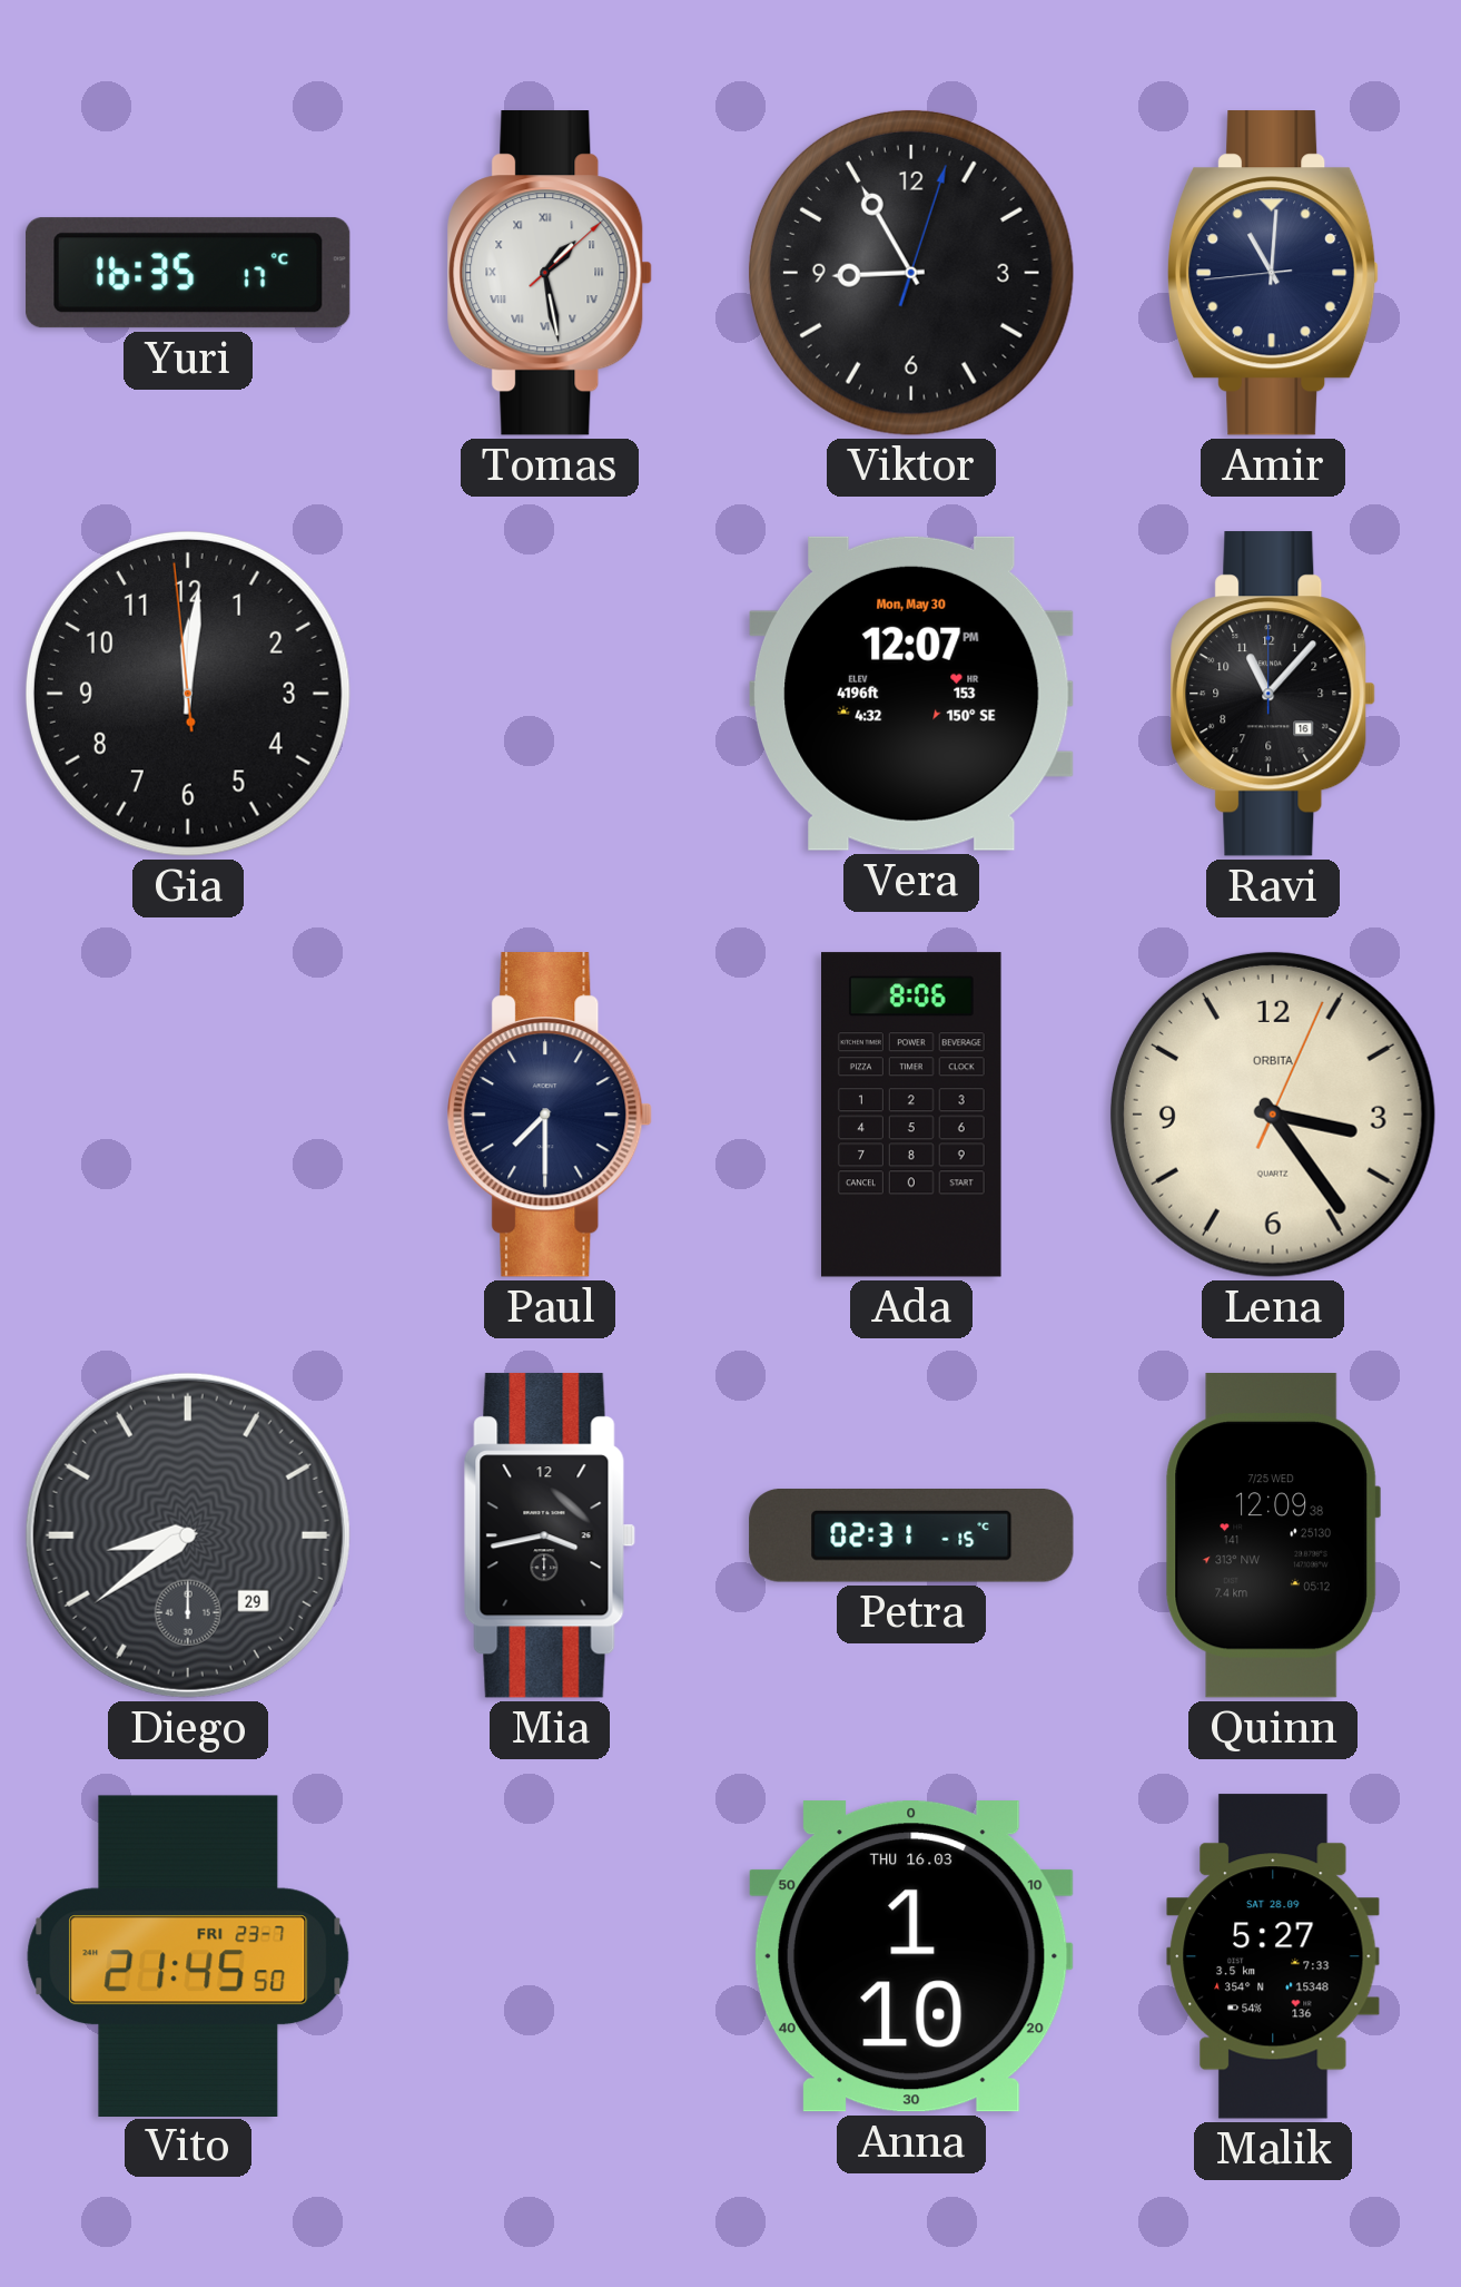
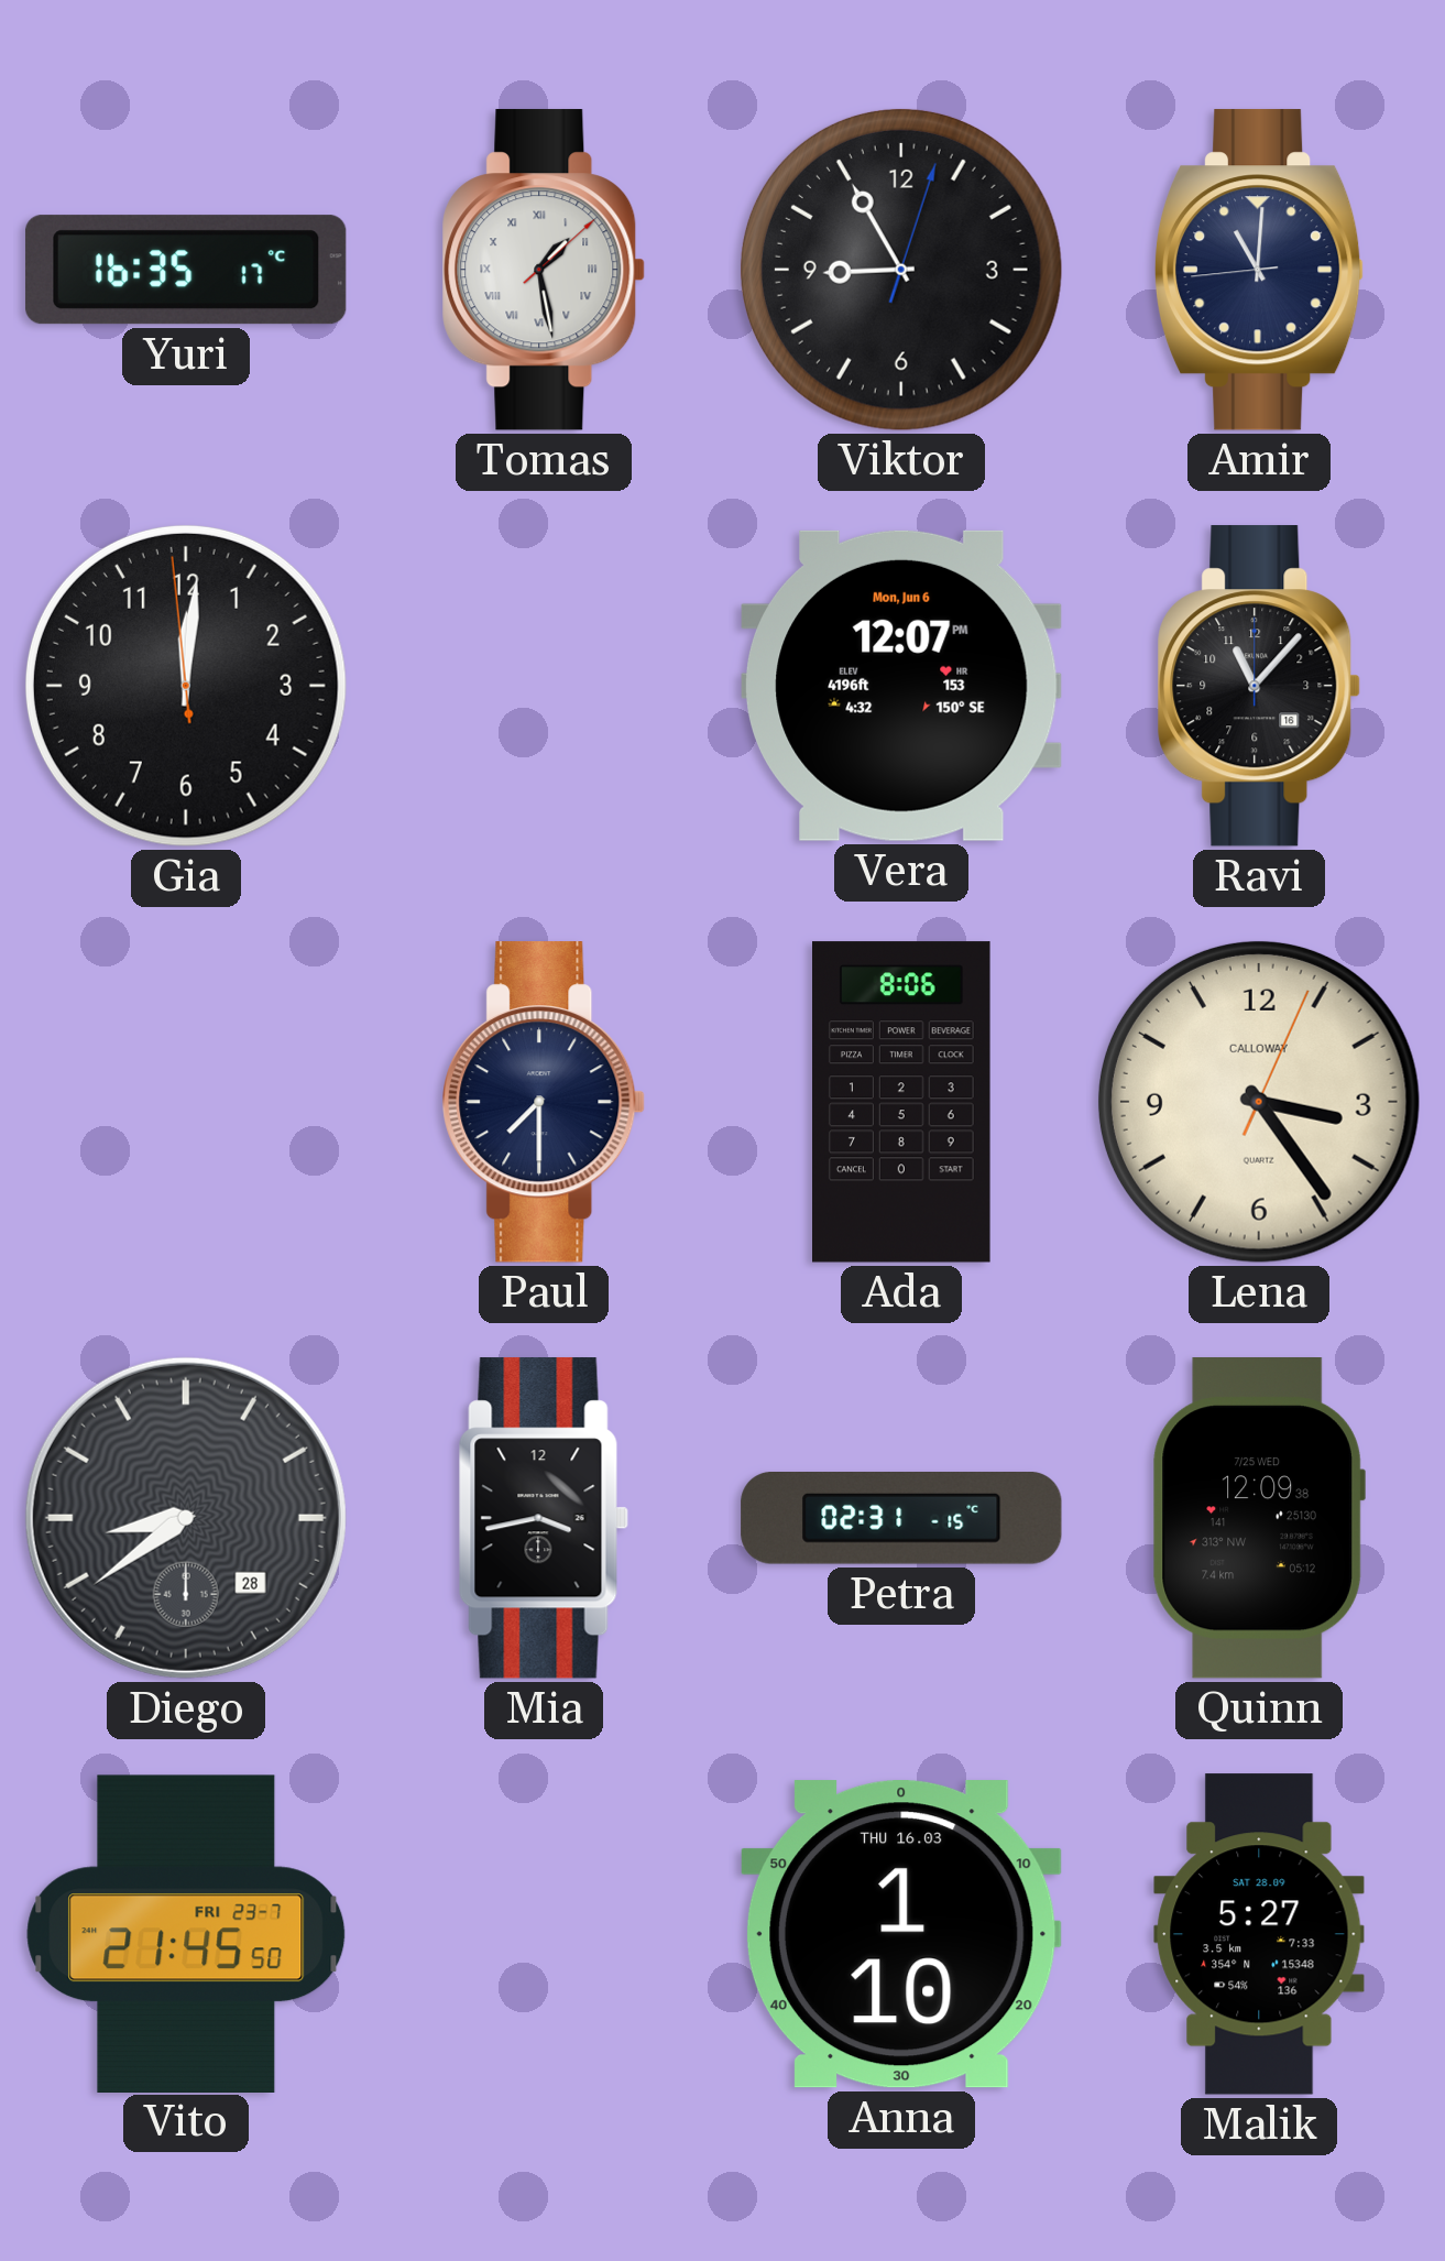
Vera date: Mon, May 30 -> Mon, Jun 6 (902, 686)
Lena brand: ORBITA -> CALLOWAY (1259, 1102)
Diego date: 29 -> 28 (186, 1518)
